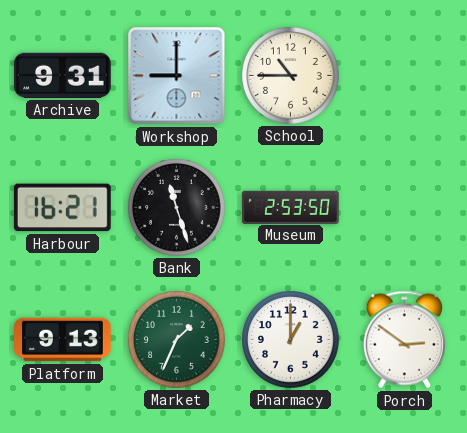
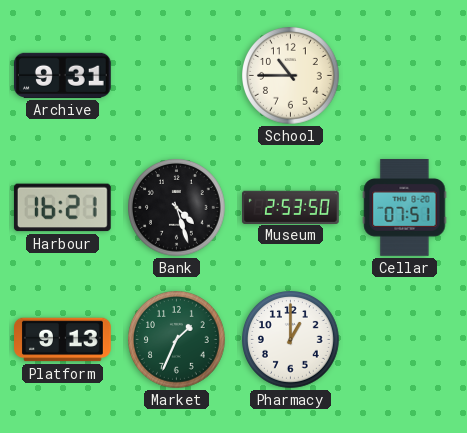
Workshop: 9:00 -> none (177, 76)
Bank: 11:27 -> 4:27 (177, 208)
Cellar: none -> 07:51 (405, 208)
Porch: 2:51 -> none (404, 340)
